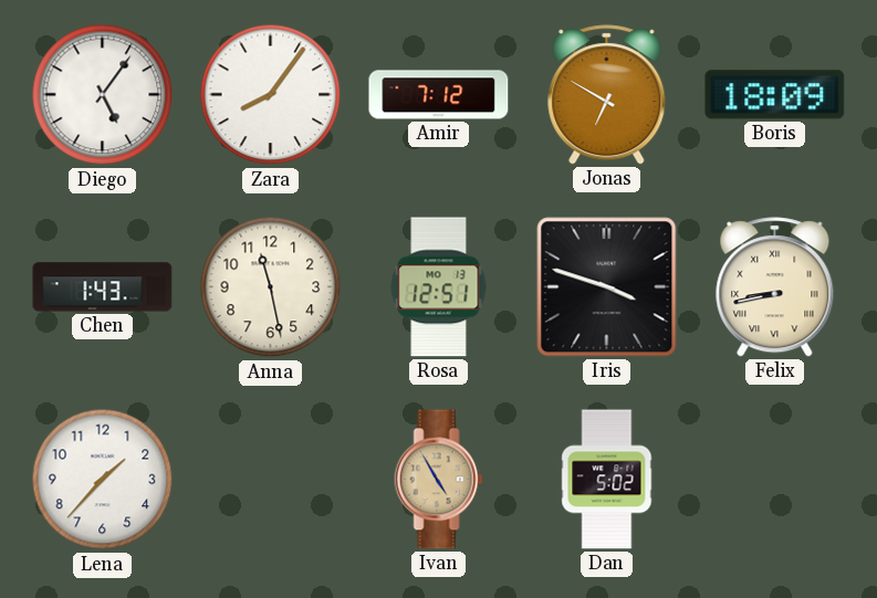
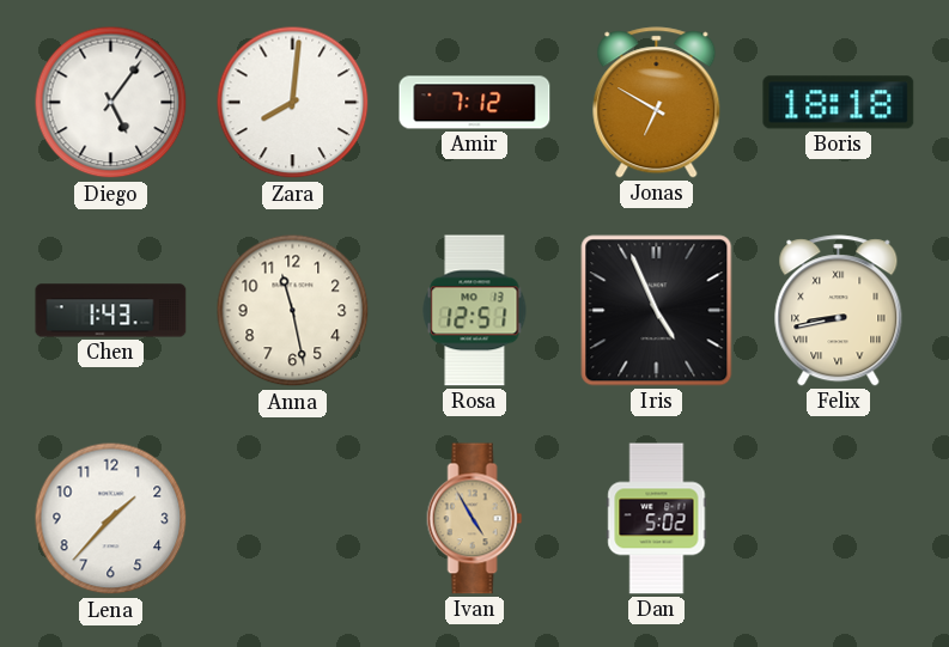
Zara: 8:06 -> 8:01 (293, 103)
Boris: 18:09 -> 18:18 (839, 103)
Iris: 3:48 -> 4:56 (657, 311)
